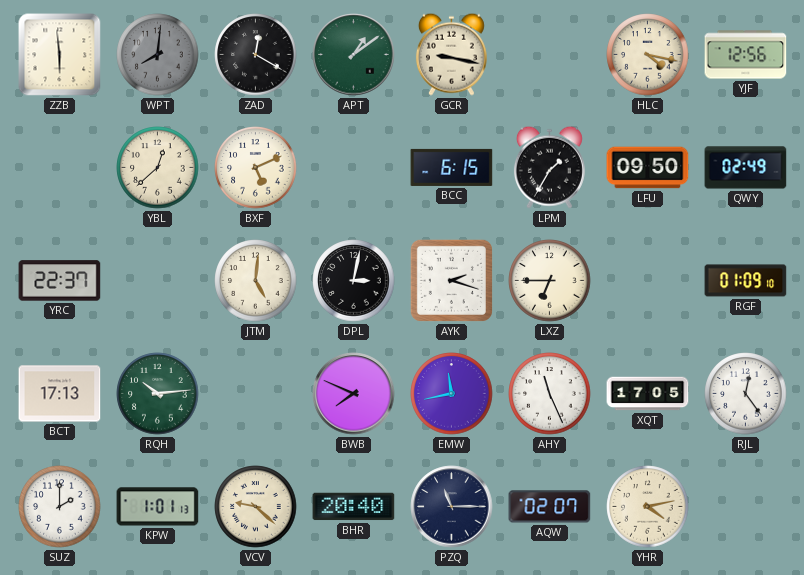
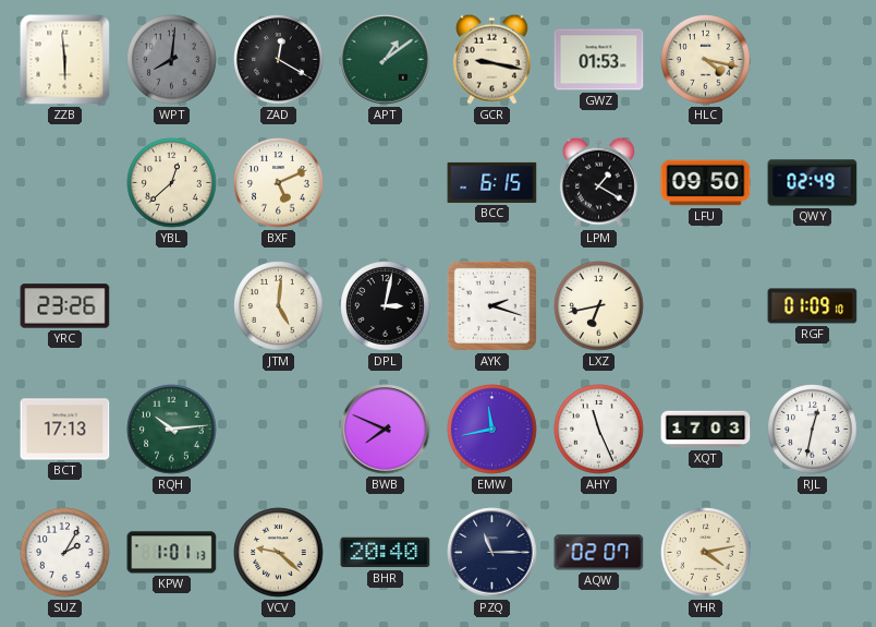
GWZ: none -> 01:53 (599, 60)
YJF: 12:56 -> none (746, 55)
LPM: 1:35 -> 1:20 (598, 182)
YRC: 22:37 -> 23:26 (65, 306)
LXZ: 6:45 -> 6:43 (599, 306)
XQT: 17:05 -> 17:03 (706, 430)
RJL: 12:24 -> 12:32 (813, 430)
SUZ: 2:00 -> 2:05 (65, 553)
